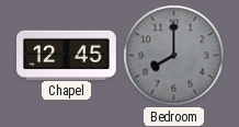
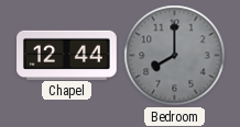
Chapel: 12:45 -> 12:44 (67, 55)
